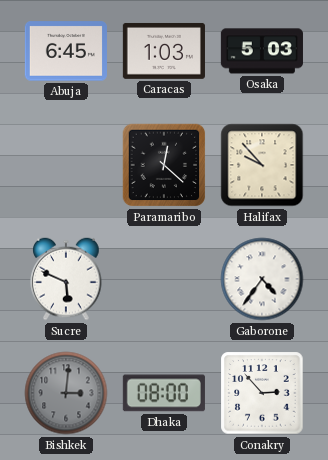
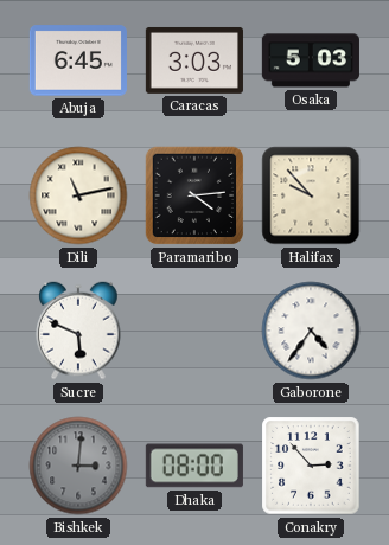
Caracas: 1:03 -> 3:03 (194, 60)
Dili: none -> 11:13 (78, 195)
Paramaribo: 12:22 -> 4:14 (194, 195)
